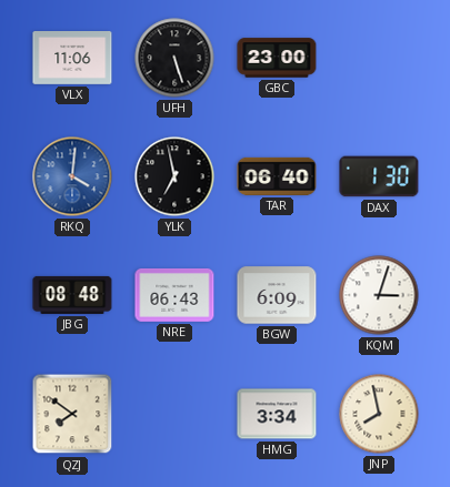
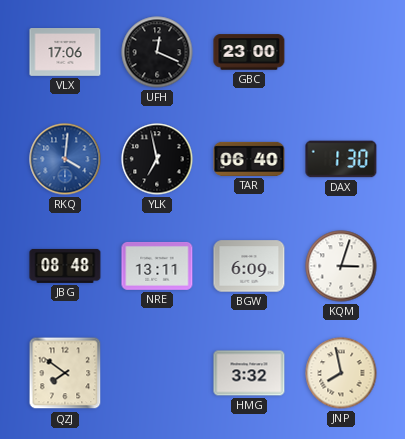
VLX: 11:06 -> 17:06 (65, 53)
UFH: 5:27 -> 12:19 (157, 52)
NRE: 06:43 -> 13:11 (157, 266)
HMG: 3:34 -> 3:32 (249, 373)
